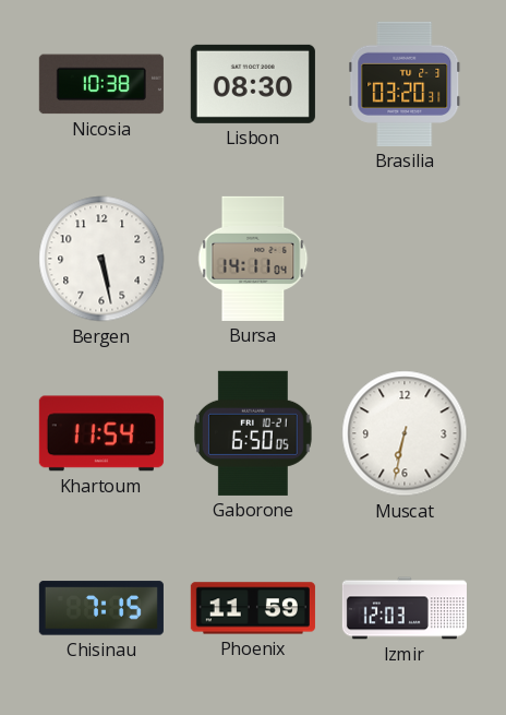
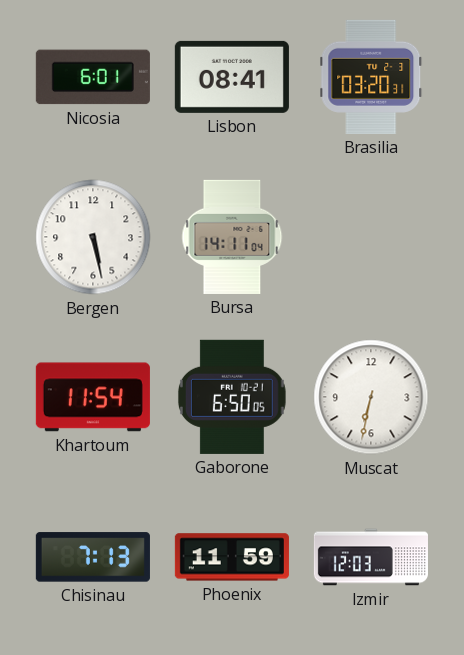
Nicosia: 10:38 -> 6:01 (93, 77)
Lisbon: 08:30 -> 08:41 (232, 77)
Chisinau: 7:15 -> 7:13 (93, 557)
